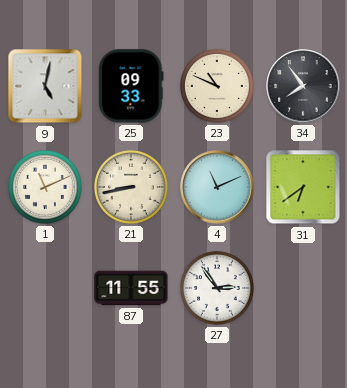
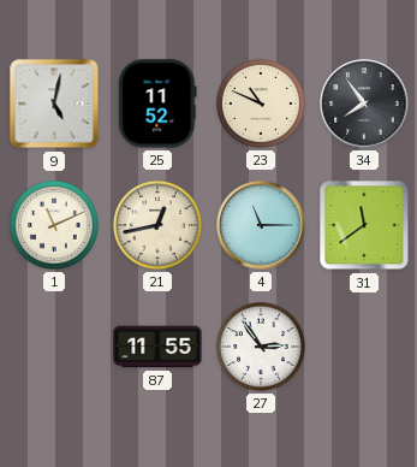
25: 09:33 -> 11:52 (157, 104)
21: 8:43 -> 12:43 (157, 225)
4: 11:11 -> 11:15 (261, 225)
31: 6:39 -> 11:39 (364, 225)
